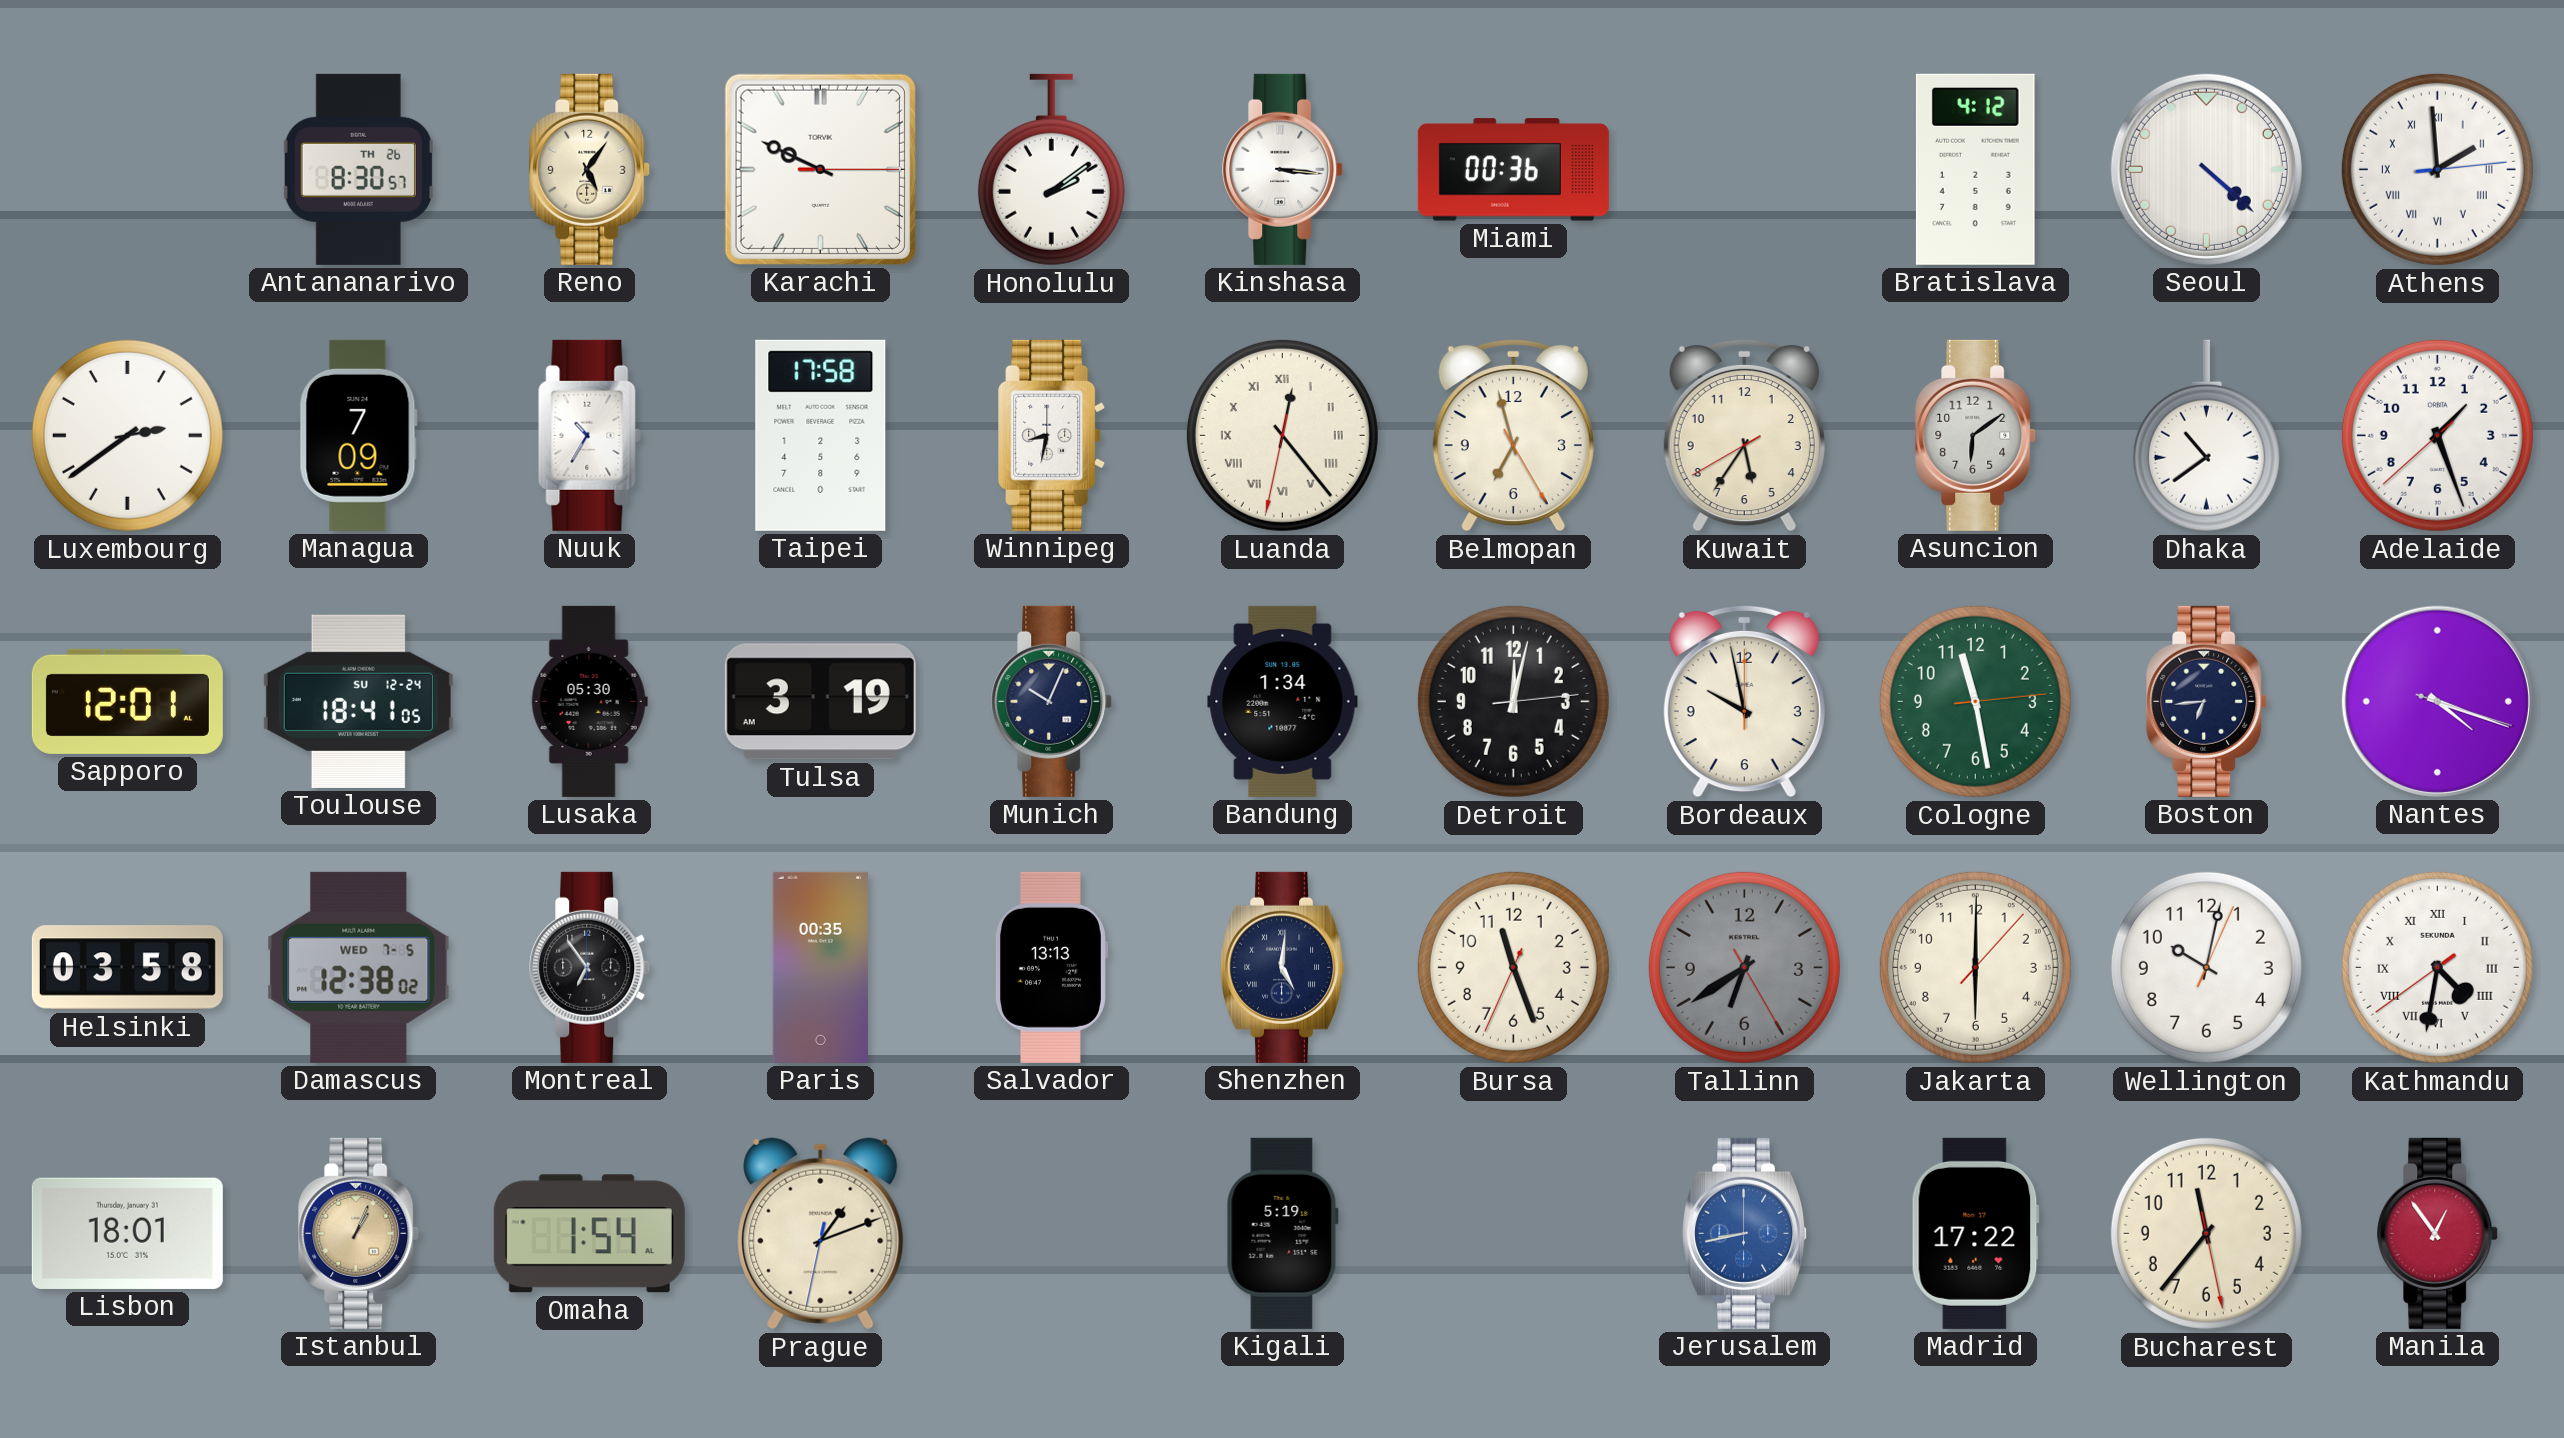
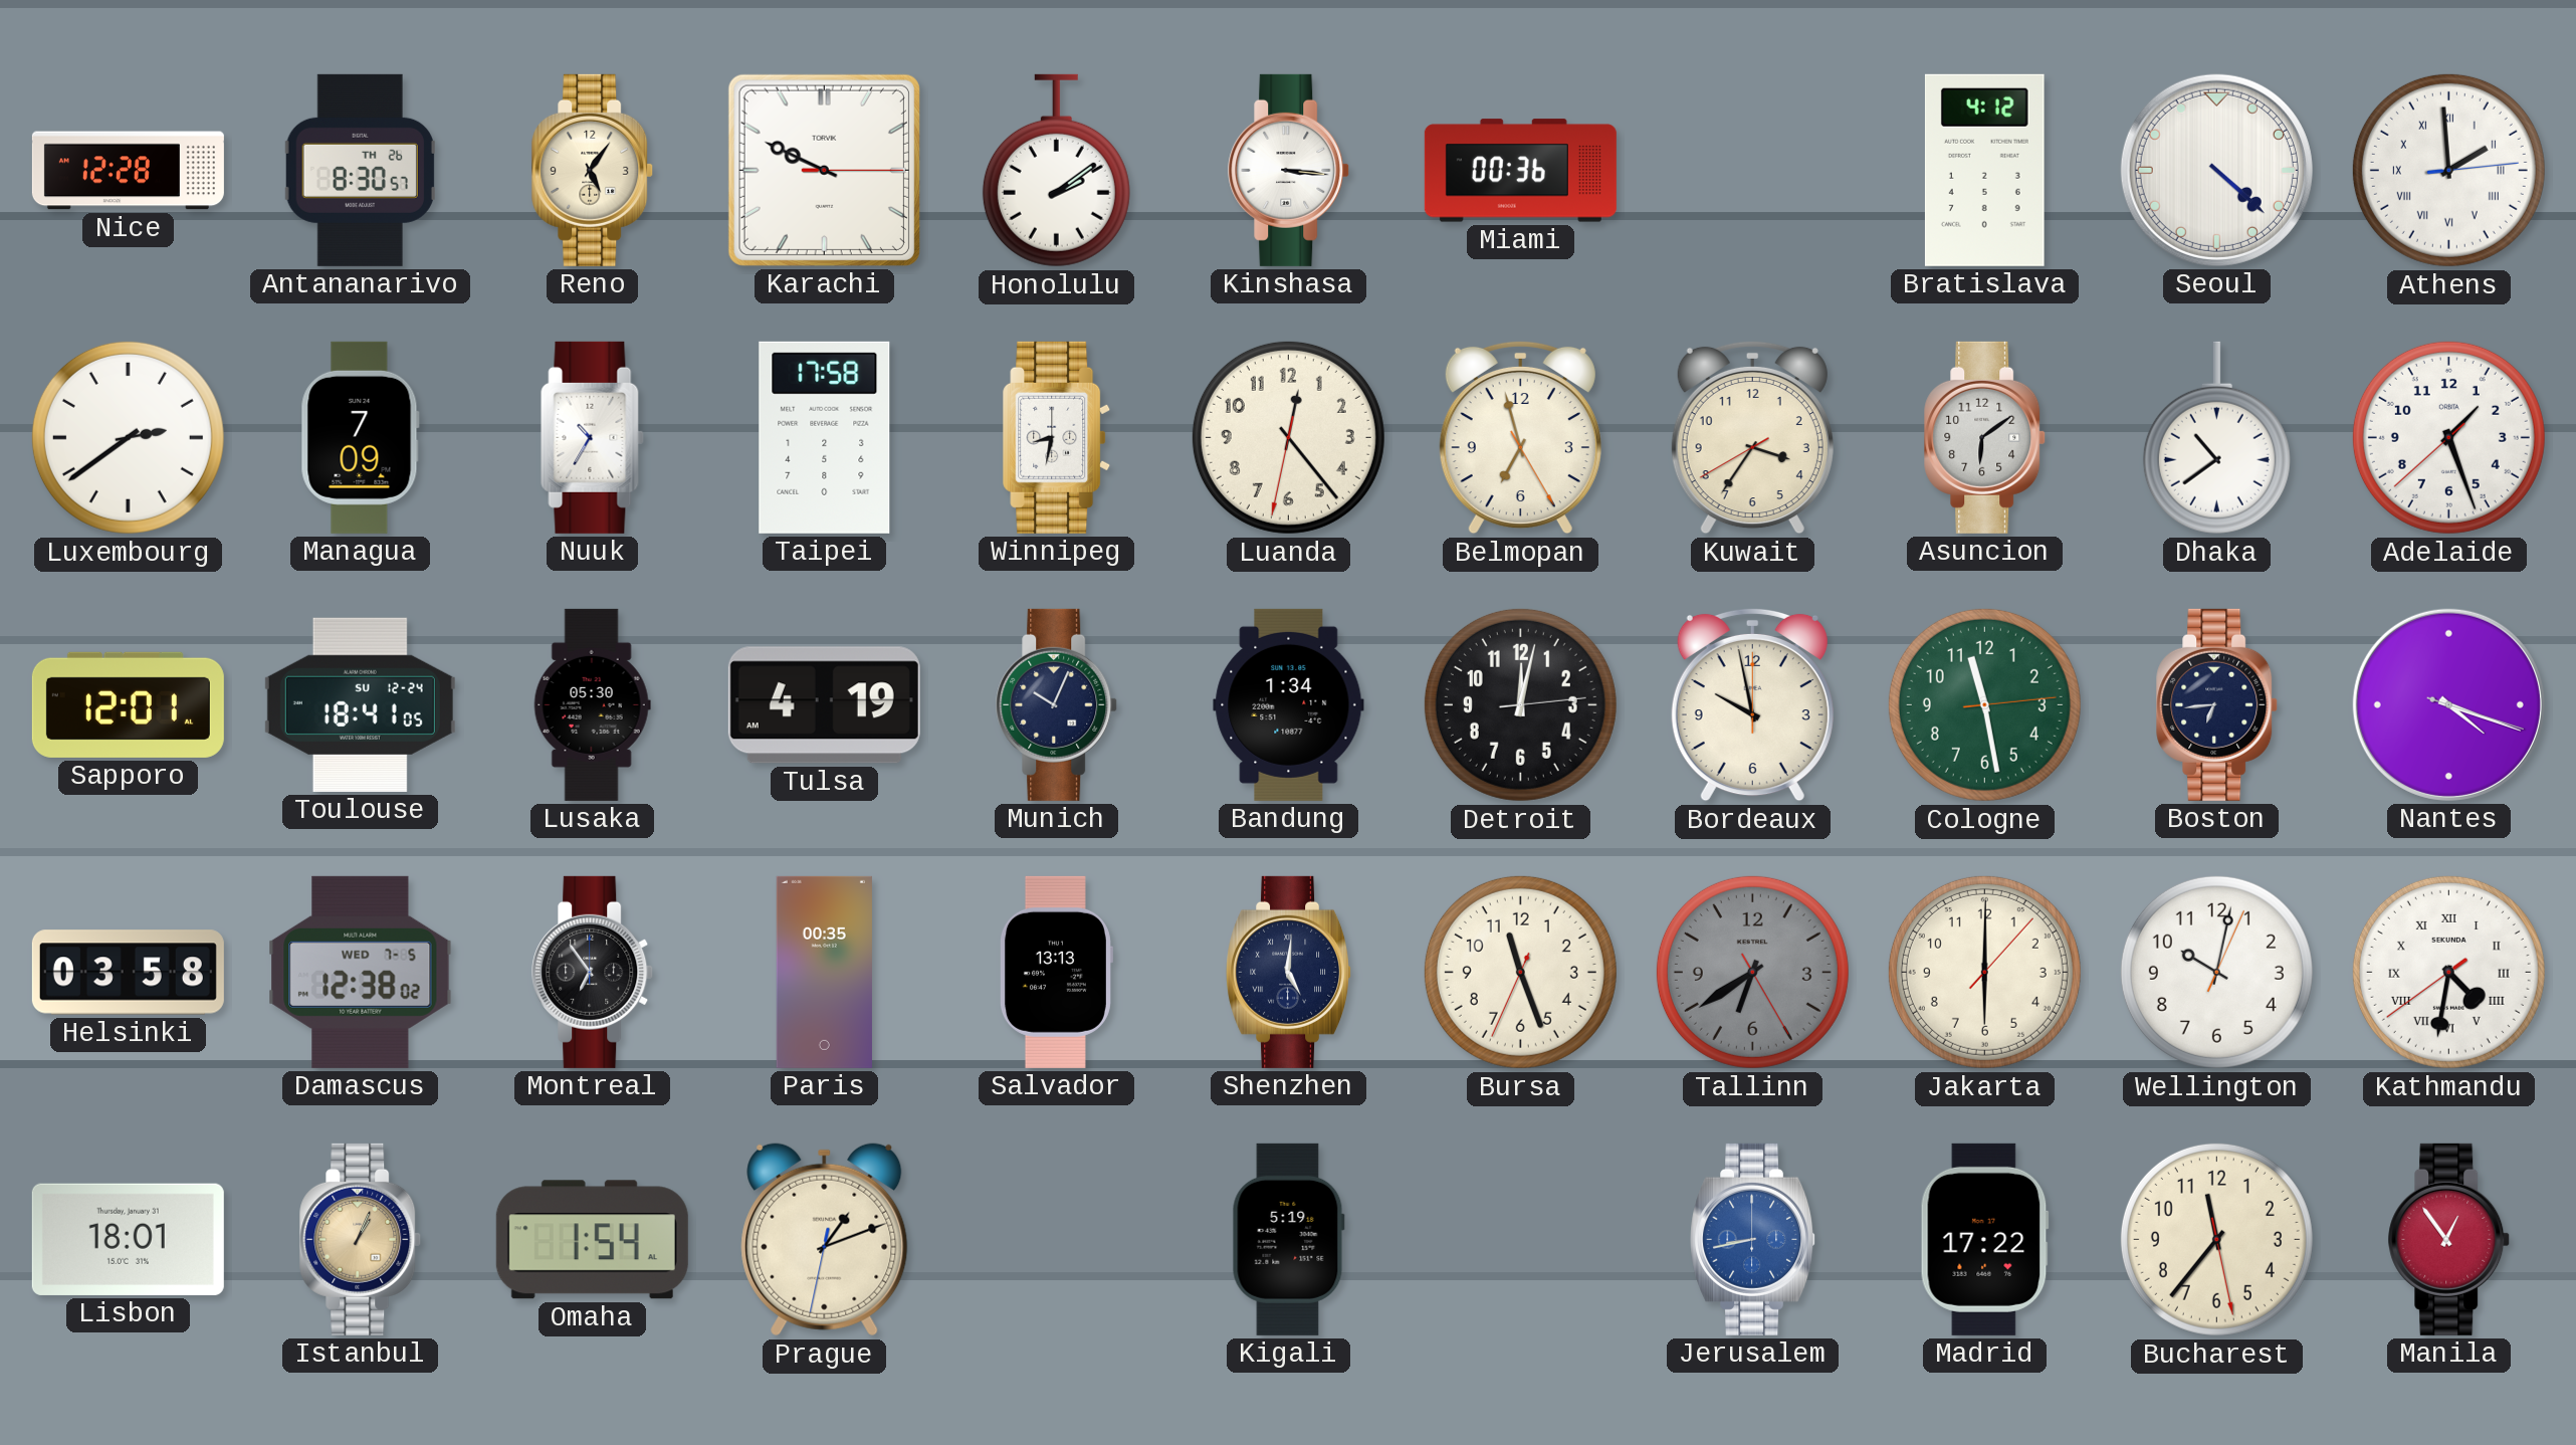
Nice: none -> 12:28 (128, 171)
Luanda numerals: Roman -> Arabic (1288, 437)
Kuwait: 5:35 -> 3:35 (1752, 437)
Tulsa: 3:19 -> 4:19 (824, 705)
